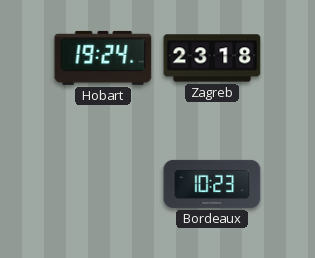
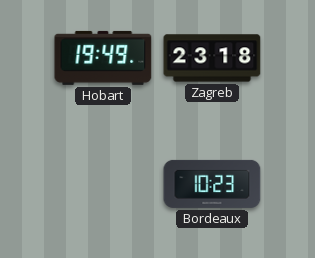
Hobart: 19:24 -> 19:49 (103, 58)
